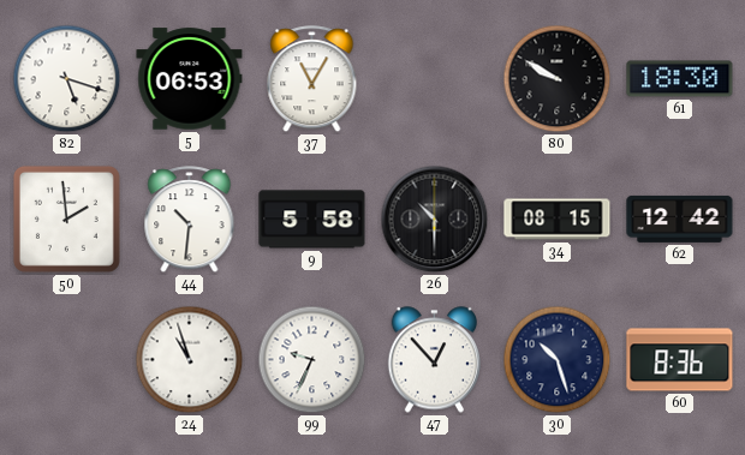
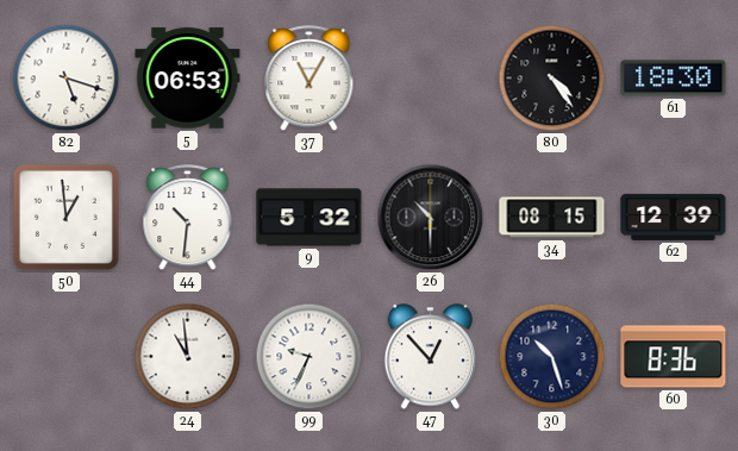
80: 9:50 -> 4:24 (552, 79)
50: 1:59 -> 12:59 (65, 217)
9: 5:58 -> 5:32 (309, 218)
62: 12:42 -> 12:39 (674, 217)
24: 10:57 -> 10:59 (188, 357)
